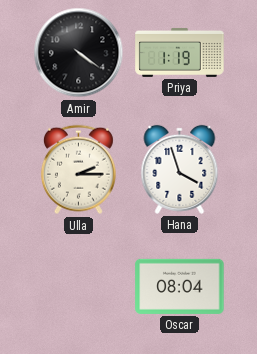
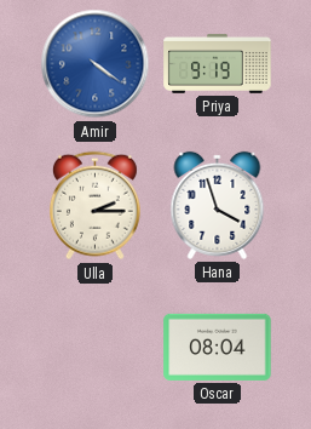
Amir dial: black -> blue (96, 64)
Priya: 1:19 -> 9:19 (218, 63)
